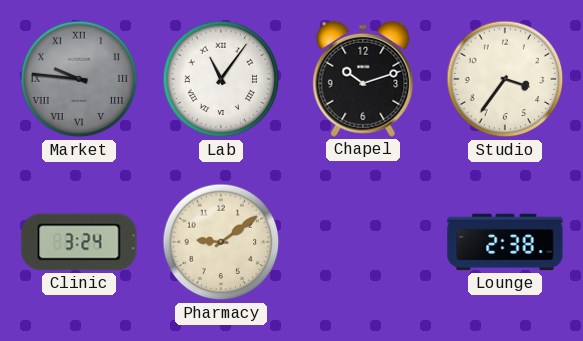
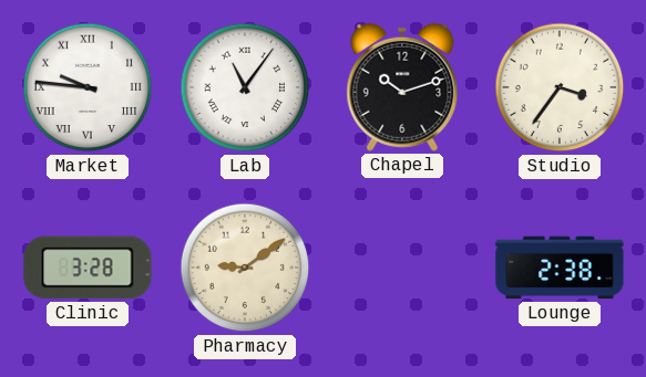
Market dial: grey -> white (88, 87)
Clinic: 3:24 -> 3:28 (88, 268)
